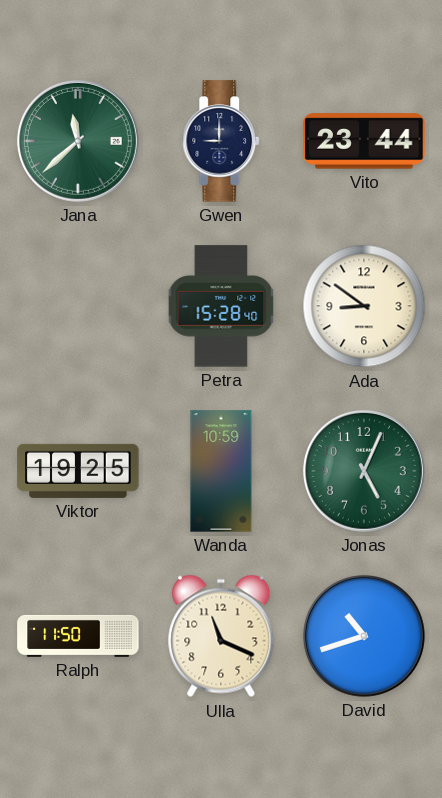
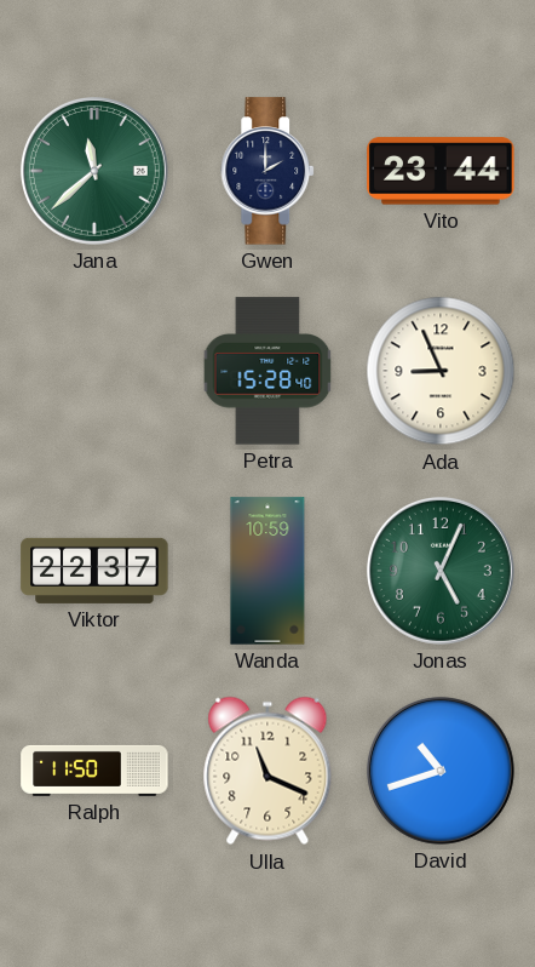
Gwen: 9:00 -> 2:00 (269, 171)
Ada: 8:51 -> 8:56 (441, 371)
Viktor: 19:25 -> 22:37 (94, 571)
